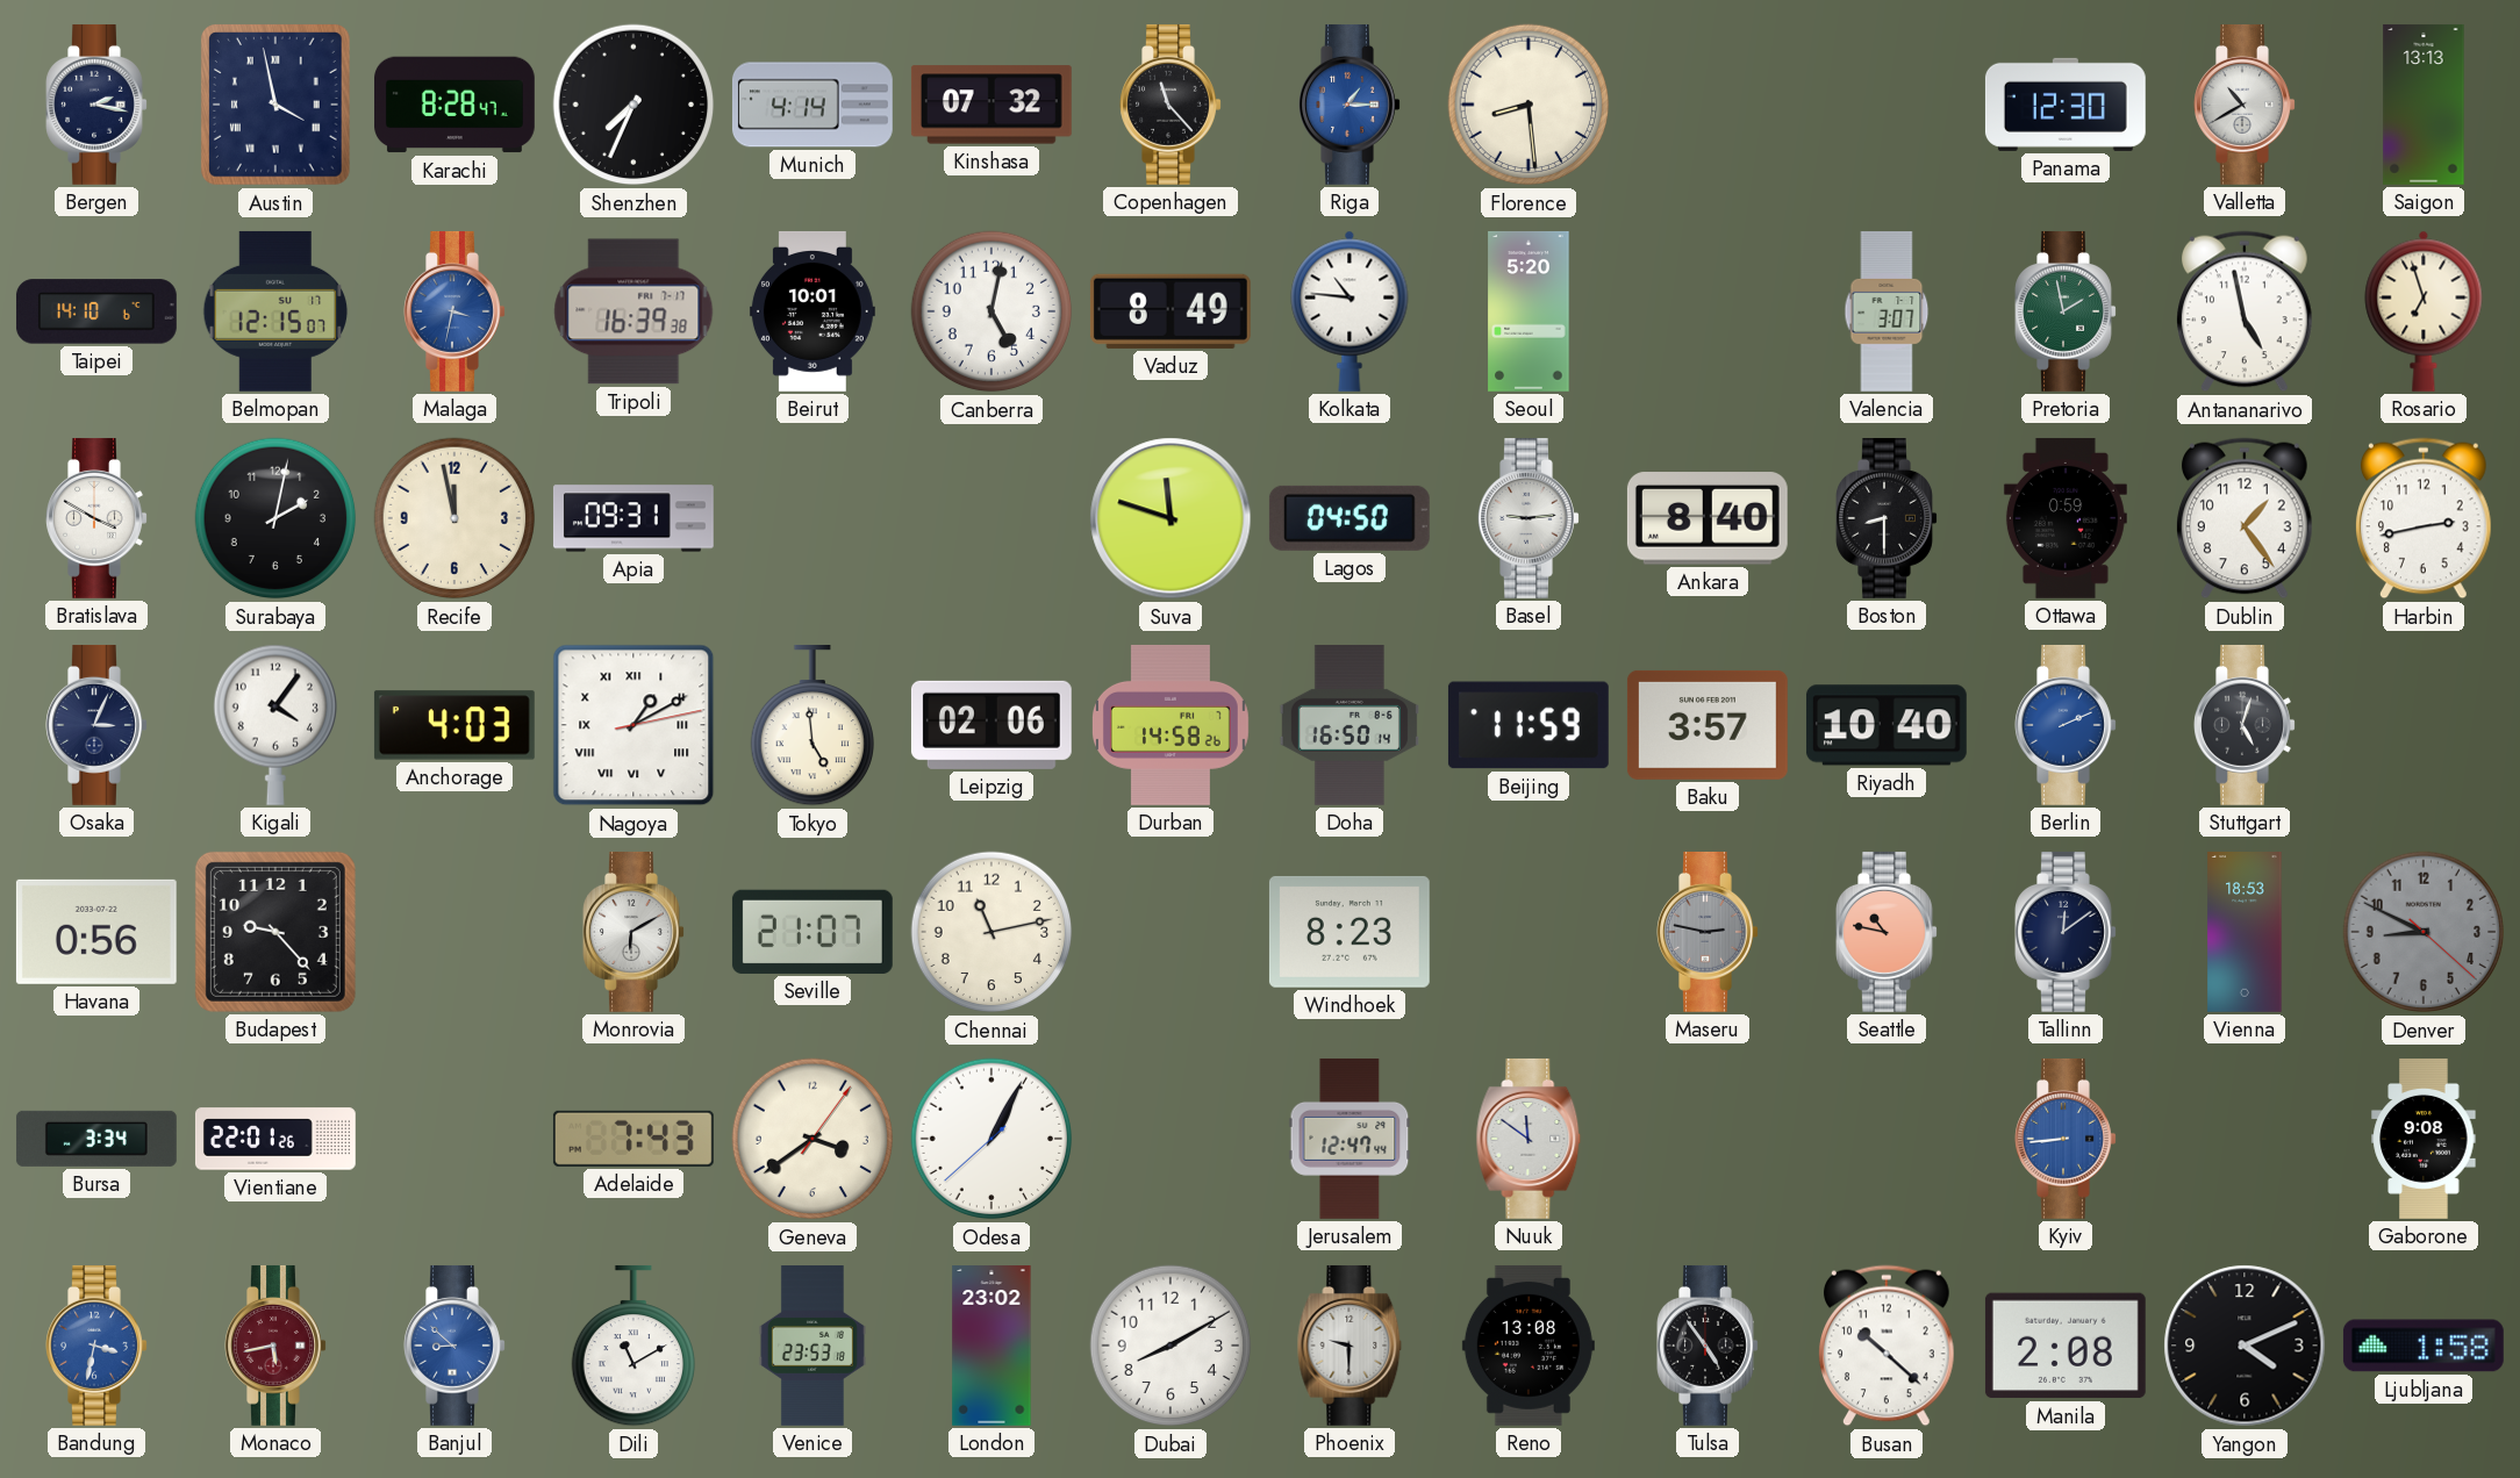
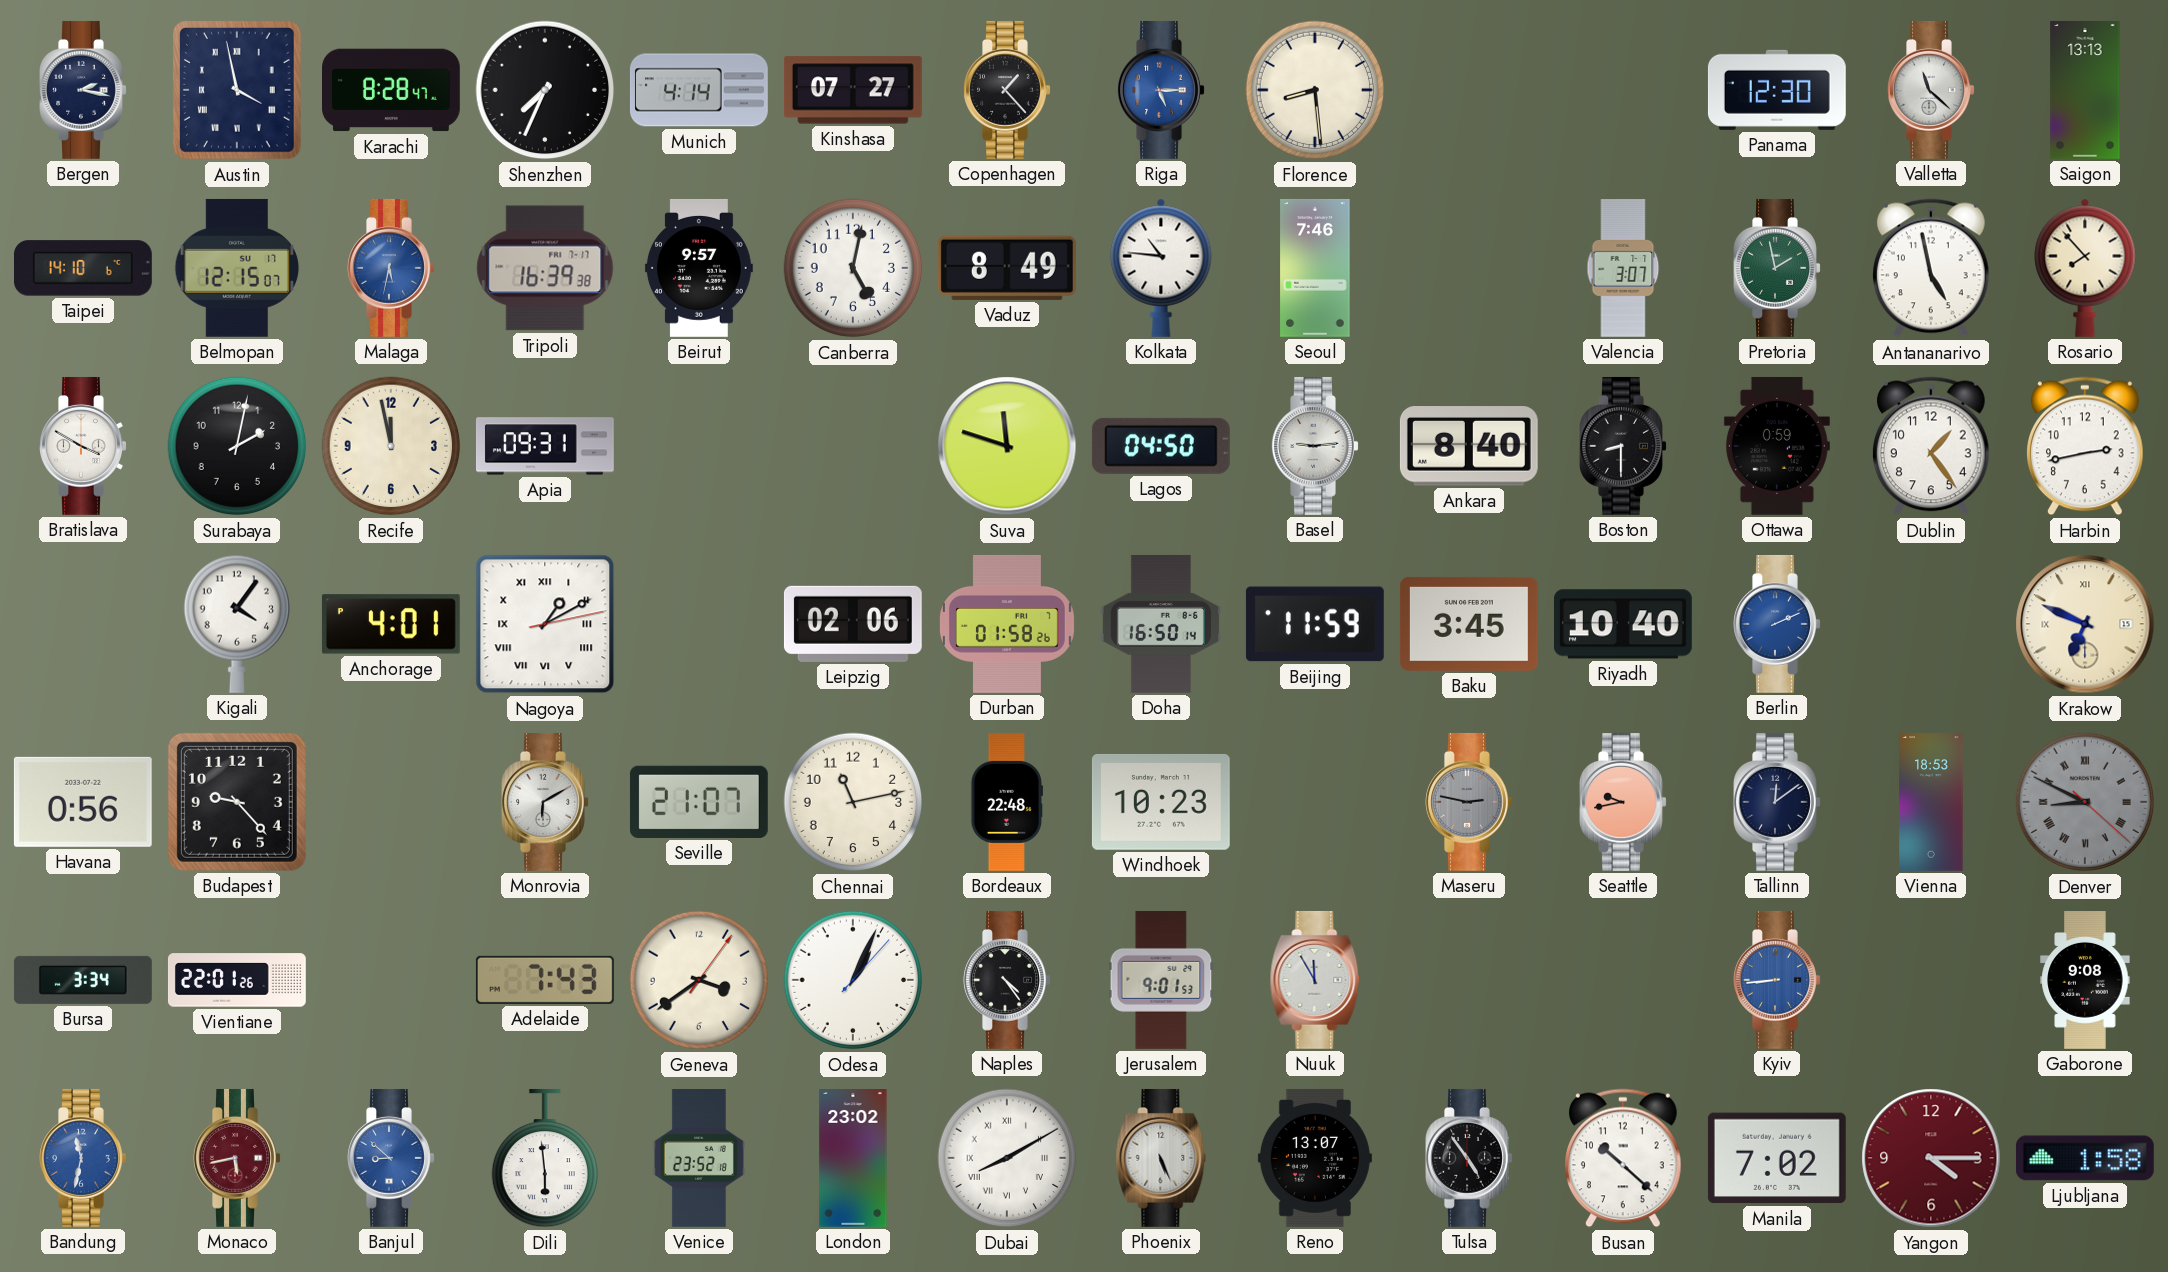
Kinshasa: 07:32 -> 07:27 (853, 90)
Copenhagen: 11:23 -> 1:23 (1007, 90)
Riga: 1:15 -> 5:15 (1161, 90)
Valletta: 10:40 -> 11:22 (1931, 90)
Malaga: 3:32 -> 5:32 (391, 268)
Beirut: 10:01 -> 9:57 (699, 268)
Seoul: 5:20 -> 7:46 (1315, 268)
Rosario: 6:57 -> 7:53 (2085, 268)
Osaka: 3:04 -> none (96, 725)
Anchorage: 4:03 -> 4:01 (391, 624)
Tokyo: 4:59 -> none (811, 725)
Durban: 14:58 -> 01:58 (1007, 624)
Baku: 3:57 -> 3:45 (1469, 624)
Stuttgart: 5:03 -> none (2245, 725)
Krakow: none -> 6:49 (2085, 624)
Bordeaux: none -> 22:48 (1007, 803)
Windhoek: 8:23 -> 10:23 (1161, 802)
Seattle: 10:47 -> 9:43 (1623, 802)
Denver numerals: Arabic -> Roman (2085, 802)
Odesa: 1:04:38 -> 1:04:07 (853, 980)
Naples: none -> 4:24 (1007, 980)
Jerusalem: 12:47 -> 9:01 (1161, 980)
Nuuk: 11:51 -> 11:55 (1315, 980)
Bandung: 3:32 -> 11:32 (83, 1158)
Dili: 11:10 -> 5:59 (544, 1158)
Venice: 23:53 -> 23:52 (699, 1159)
Dubai numerals: Arabic -> Roman (1007, 1158)
Phoenix: 9:30 -> 5:26 (1161, 1158)
Reno: 13:08 -> 13:07 (1315, 1158)
Manila: 2:08 -> 7:02 (1777, 1158)
Yangon: 4:11 -> 4:15 (1931, 1158)
Yangon dial: black -> burgundy (1931, 1158)
